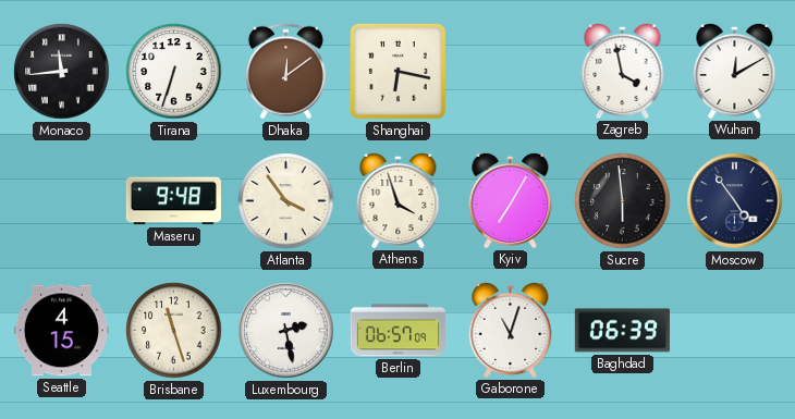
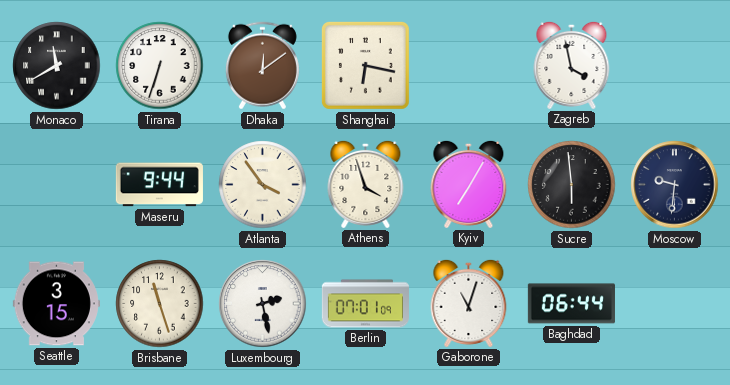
Monaco: 11:44 -> 11:40 (57, 66)
Wuhan: 12:10 -> none (735, 71)
Maseru: 9:48 -> 9:44 (159, 185)
Moscow: 4:54 -> 9:31 (675, 185)
Seattle: 4:15 -> 3:15 (56, 304)
Berlin: 06:57 -> 07:01 (365, 304)
Baghdad: 06:39 -> 06:44 (571, 304)
